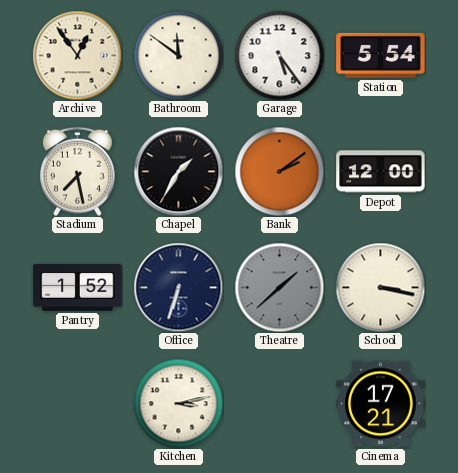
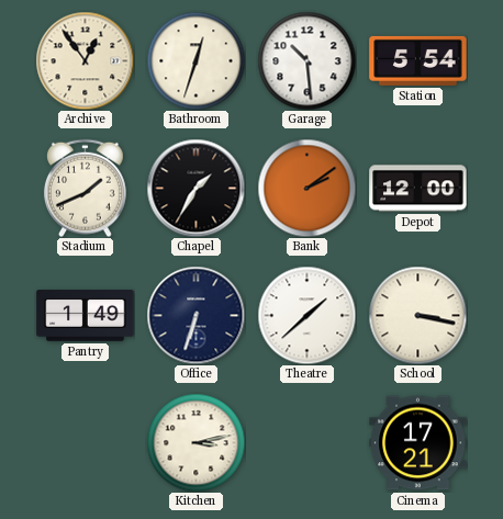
Bathroom: 11:51 -> 12:33 (195, 60)
Garage: 5:24 -> 10:29 (306, 60)
Stadium: 7:28 -> 1:41 (85, 188)
Pantry: 1:52 -> 1:49 (86, 316)
Theatre dial: grey -> white (306, 315)
